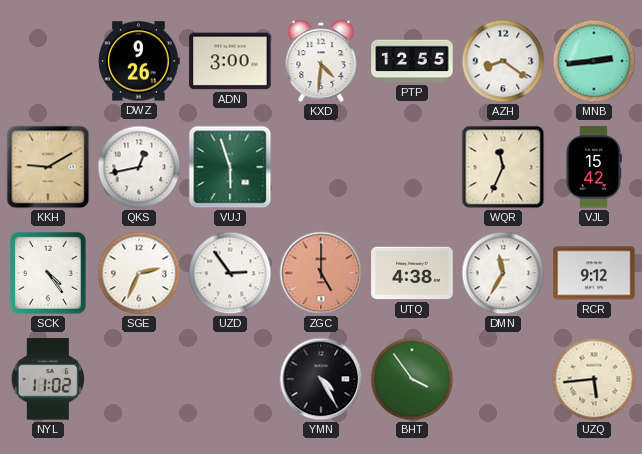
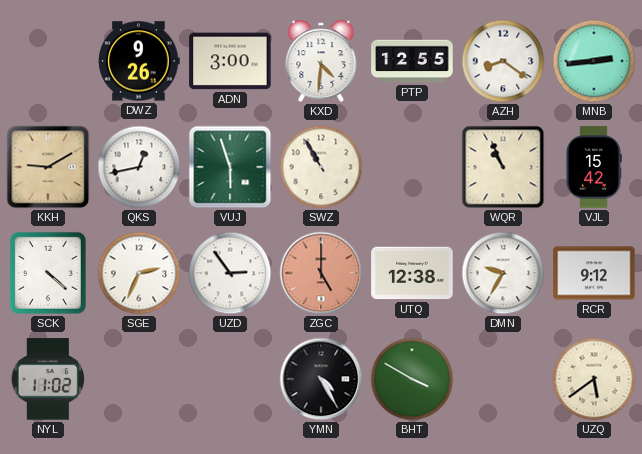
SWZ: none -> 10:55 (321, 167)
WQR: 11:34 -> 10:56 (503, 167)
SCK: 4:24 -> 4:22 (48, 273)
UTQ: 4:38 -> 12:38 (412, 273)
DMN: 11:35 -> 9:35 (503, 273)
BHT: 3:54 -> 3:50 (412, 379)
UZQ: 5:44 -> 5:39 (594, 379)
